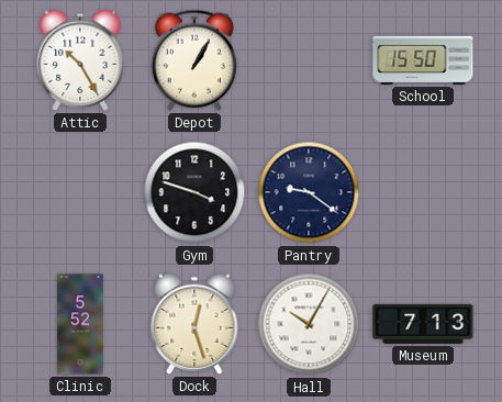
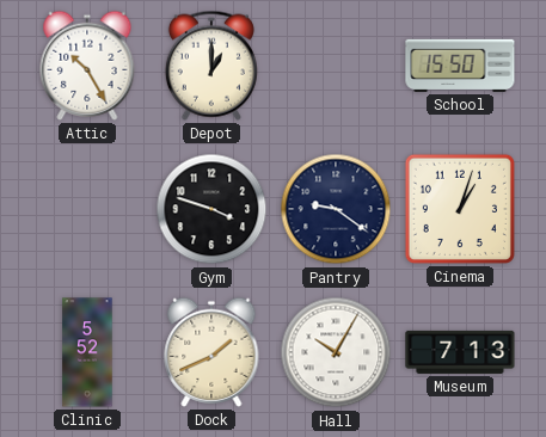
Depot: 1:05 -> 1:00 (211, 66)
Cinema: none -> 1:03 (460, 209)
Dock: 12:27 -> 1:41 (211, 352)
